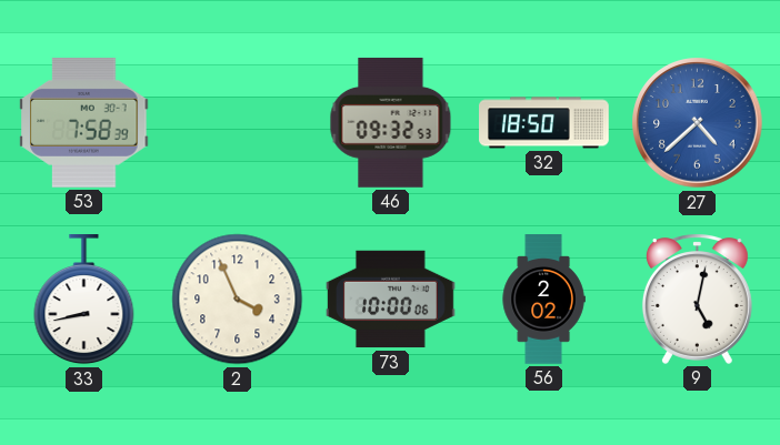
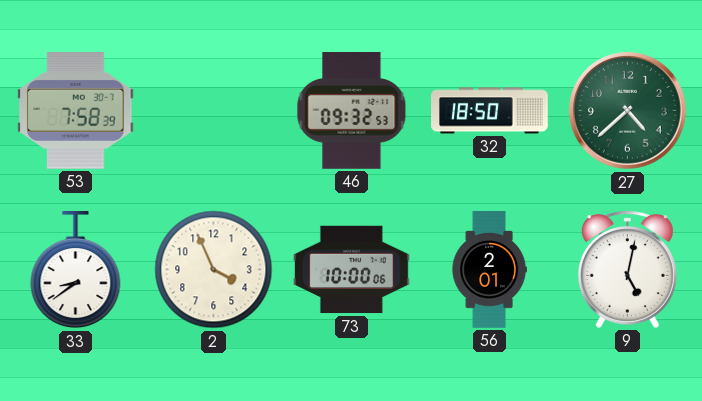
27 dial: blue -> green (628, 111)
33: 8:43 -> 8:39 (76, 271)
56: 2:02 -> 2:01 (489, 270)
